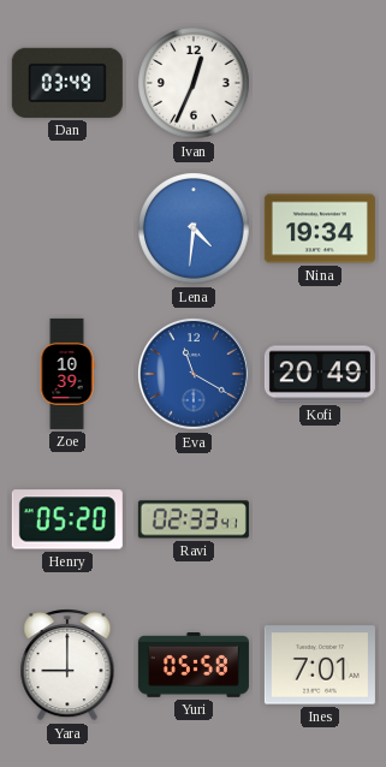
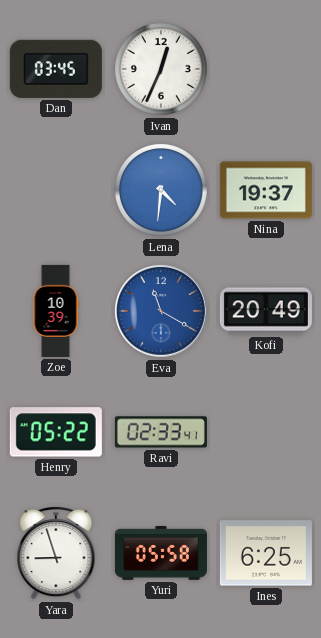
Dan: 03:49 -> 03:45 (56, 69)
Nina: 19:34 -> 19:37 (266, 190)
Henry: 05:20 -> 05:22 (56, 432)
Yara: 9:00 -> 8:57 (56, 554)
Ines: 7:01 -> 6:25 (266, 553)
